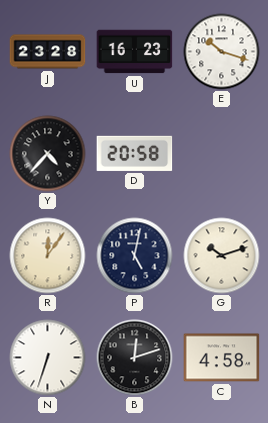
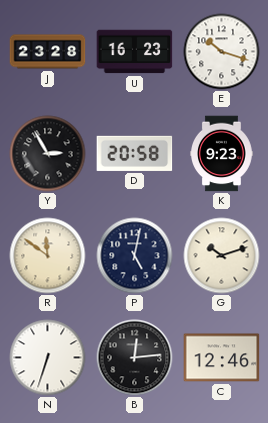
Y: 4:37 -> 2:55 (48, 154)
K: none -> 9:23 (222, 154)
R: 12:06 -> 11:51 (48, 256)
B: 12:12 -> 12:14 (135, 358)
C: 4:58 -> 12:46 (222, 358)
